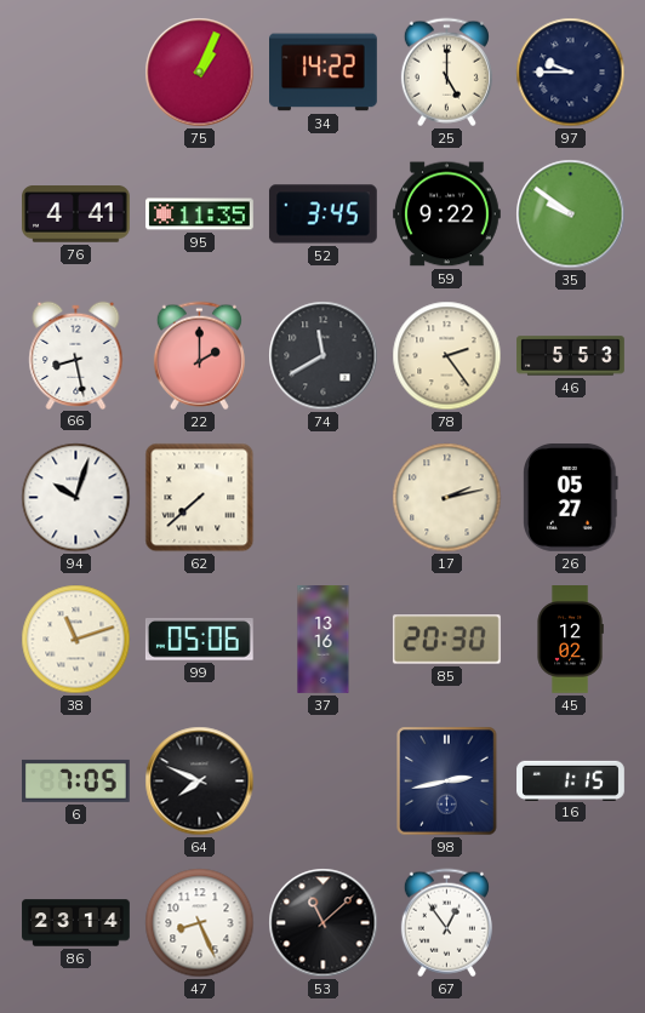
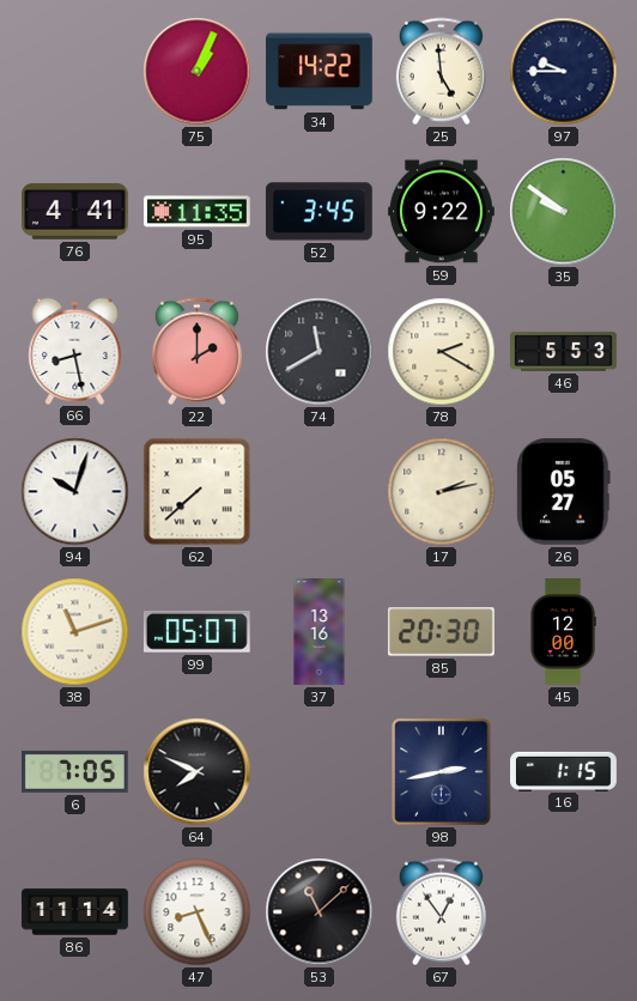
25: 5:00 -> 4:59 (441, 72)
78: 2:24 -> 2:20 (442, 352)
99: 05:06 -> 05:07 (196, 632)
45: 12:02 -> 12:00 (563, 632)
86: 23:14 -> 11:14 (75, 912)
